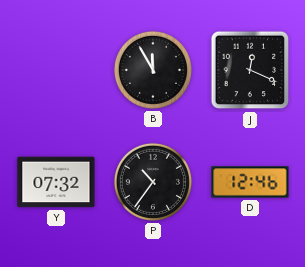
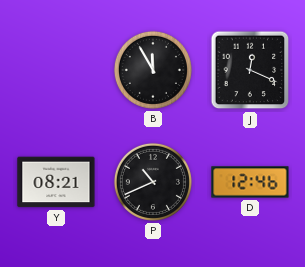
Y: 07:32 -> 08:21 (56, 182)
P: 10:36 -> 10:41 (153, 182)
